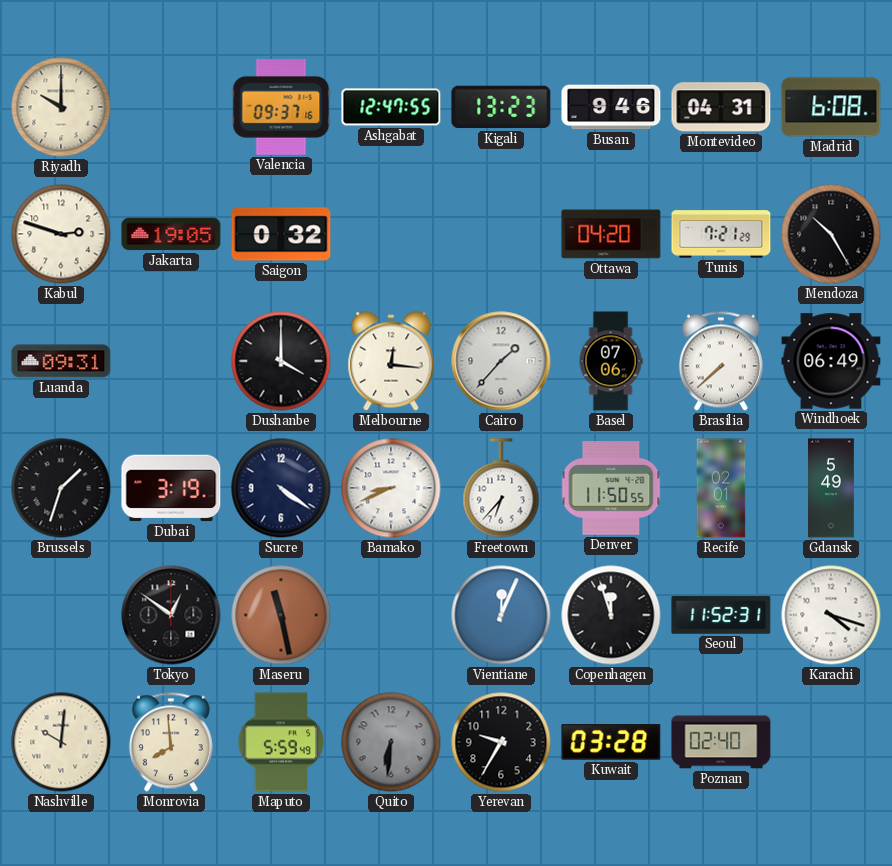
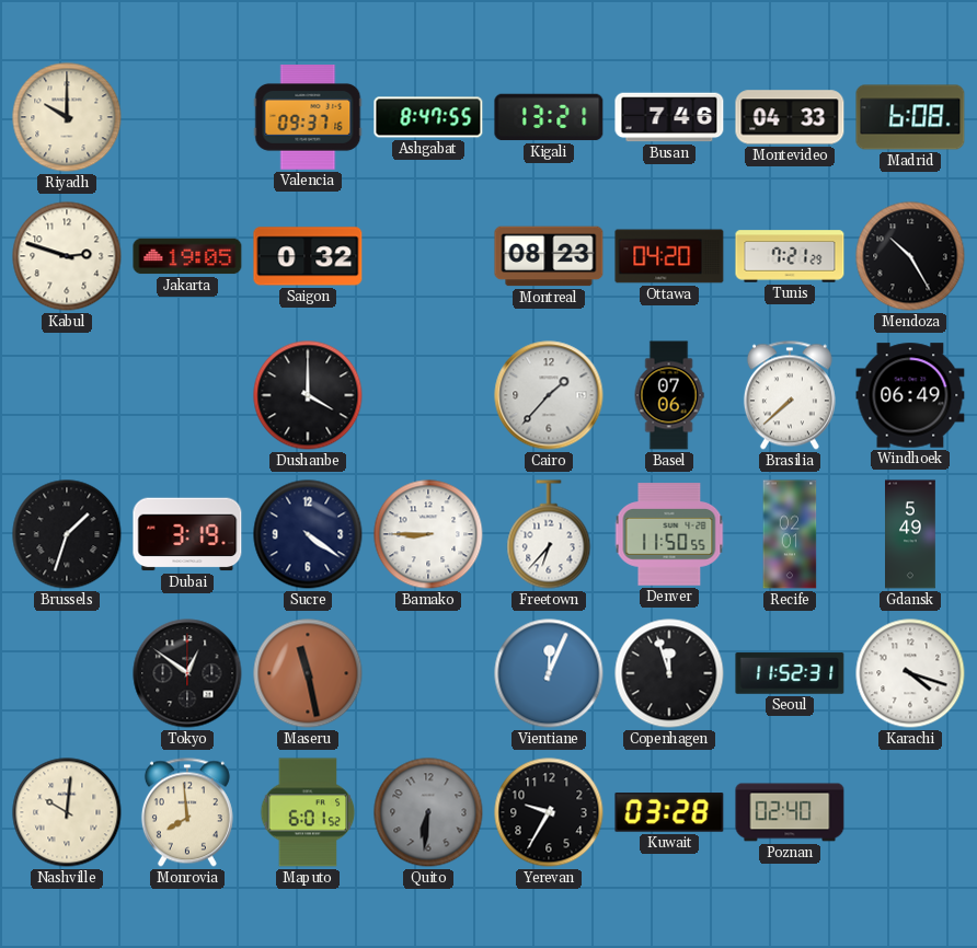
Ashgabat: 12:47 -> 8:47 (428, 117)
Kigali: 13:23 -> 13:21 (549, 117)
Busan: 9:46 -> 7:46 (669, 117)
Montevideo: 04:31 -> 04:33 (790, 117)
Montreal: none -> 08:23 (549, 256)
Luanda: 09:31 -> none (61, 361)
Melbourne: 12:16 -> none (391, 361)
Bamako: 8:41 -> 8:45 (428, 534)
Maputo: 5:59 -> 6:01 (308, 812)
